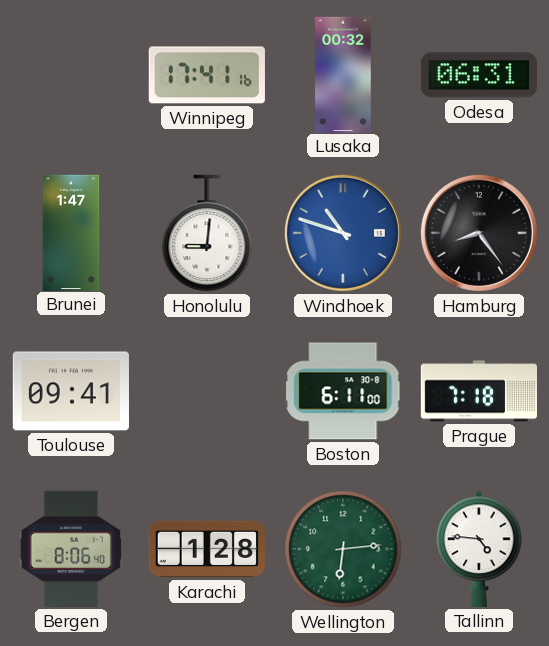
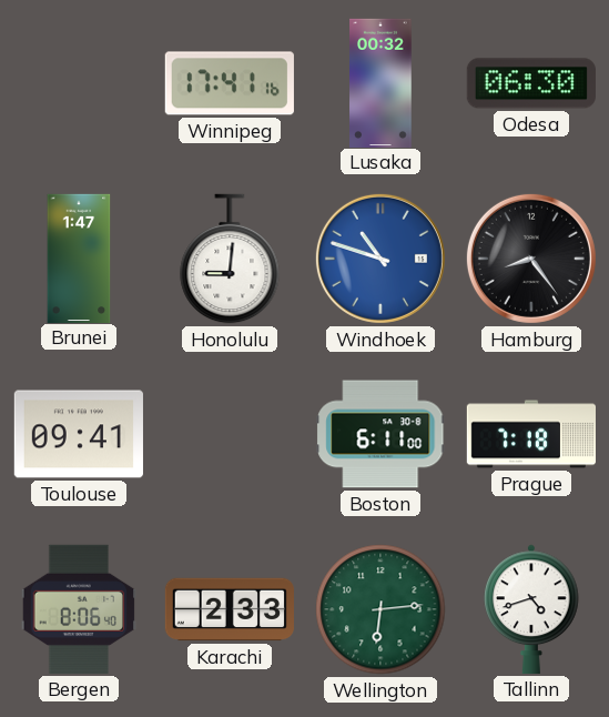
Odesa: 06:31 -> 06:30 (531, 83)
Karachi: 1:28 -> 2:33 (230, 609)
Tallinn: 4:46 -> 4:42 (531, 609)
